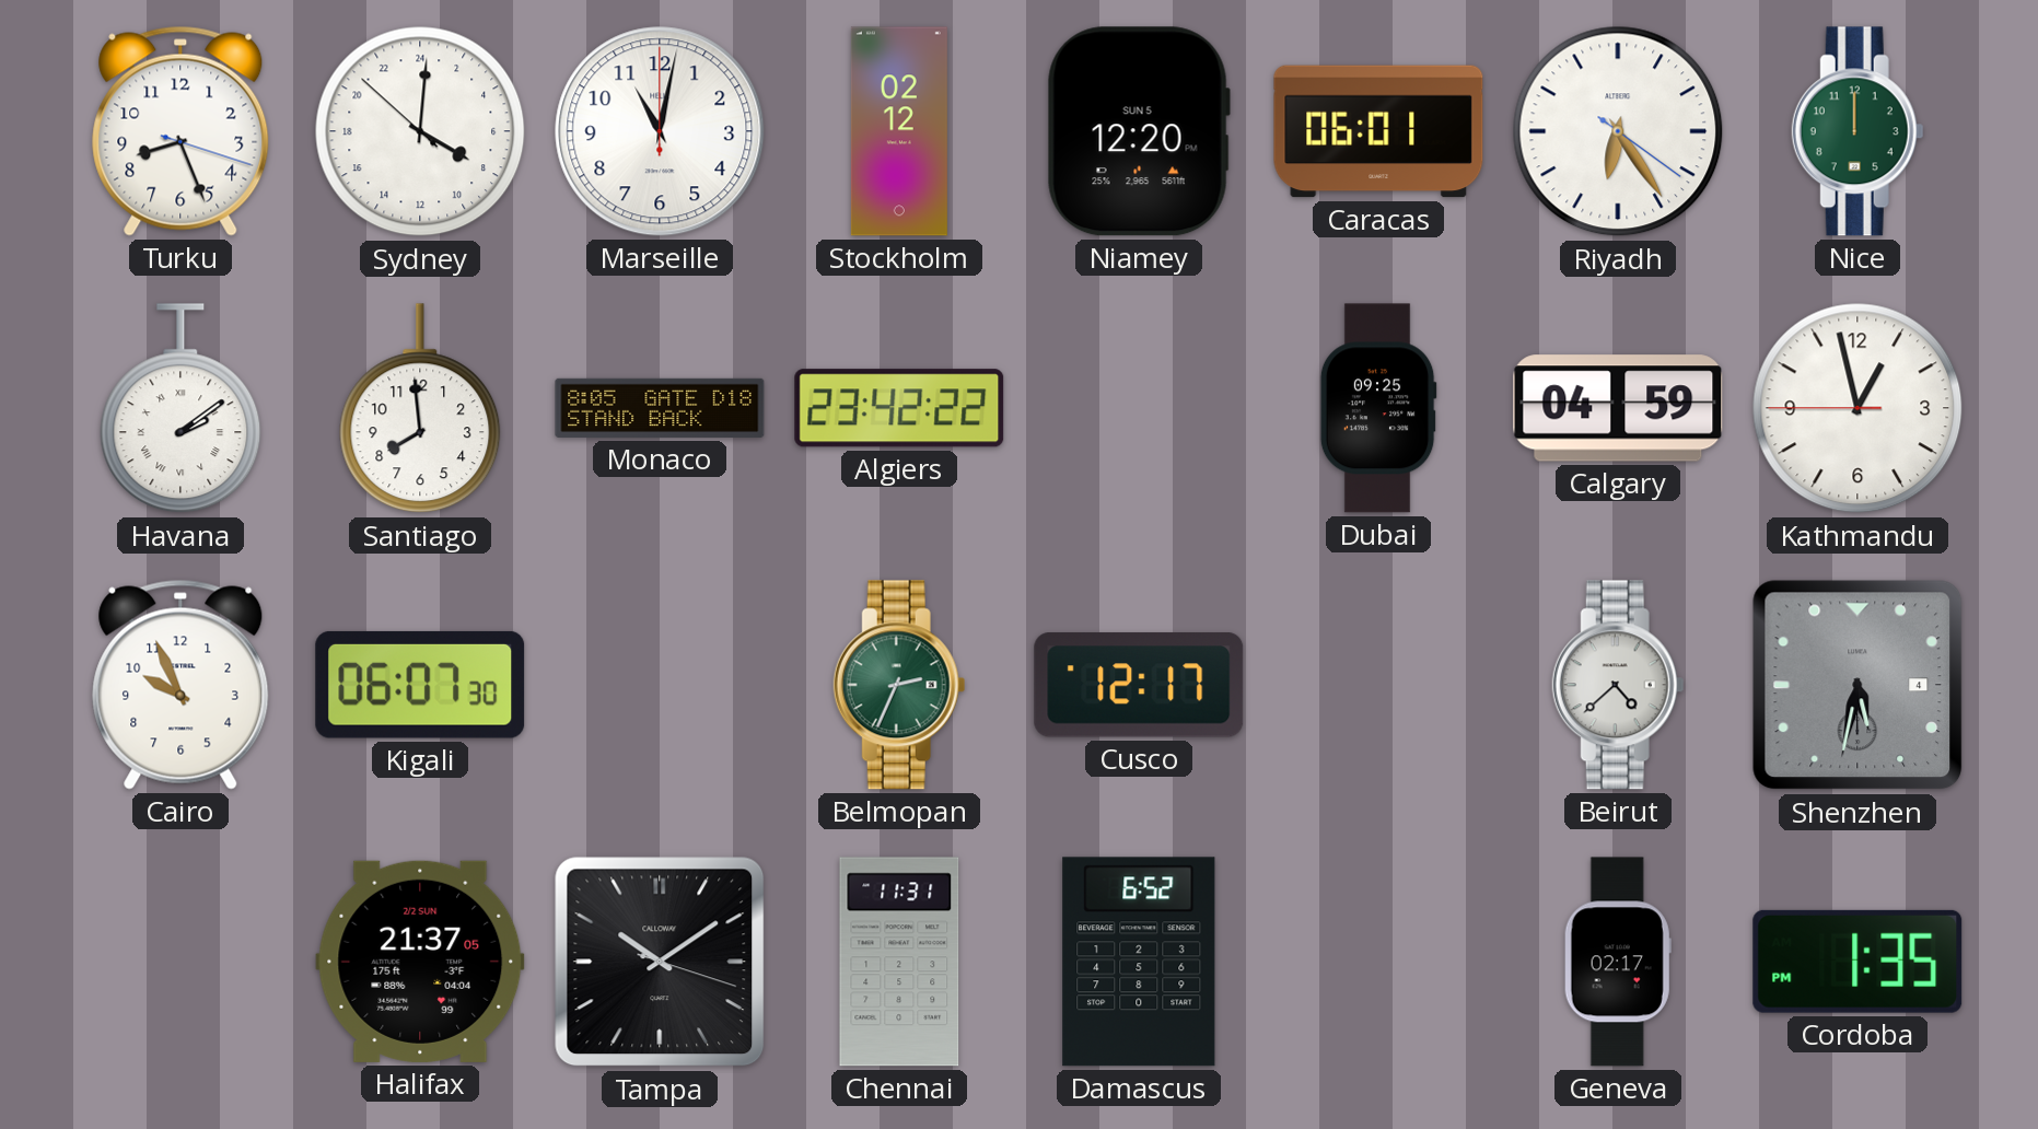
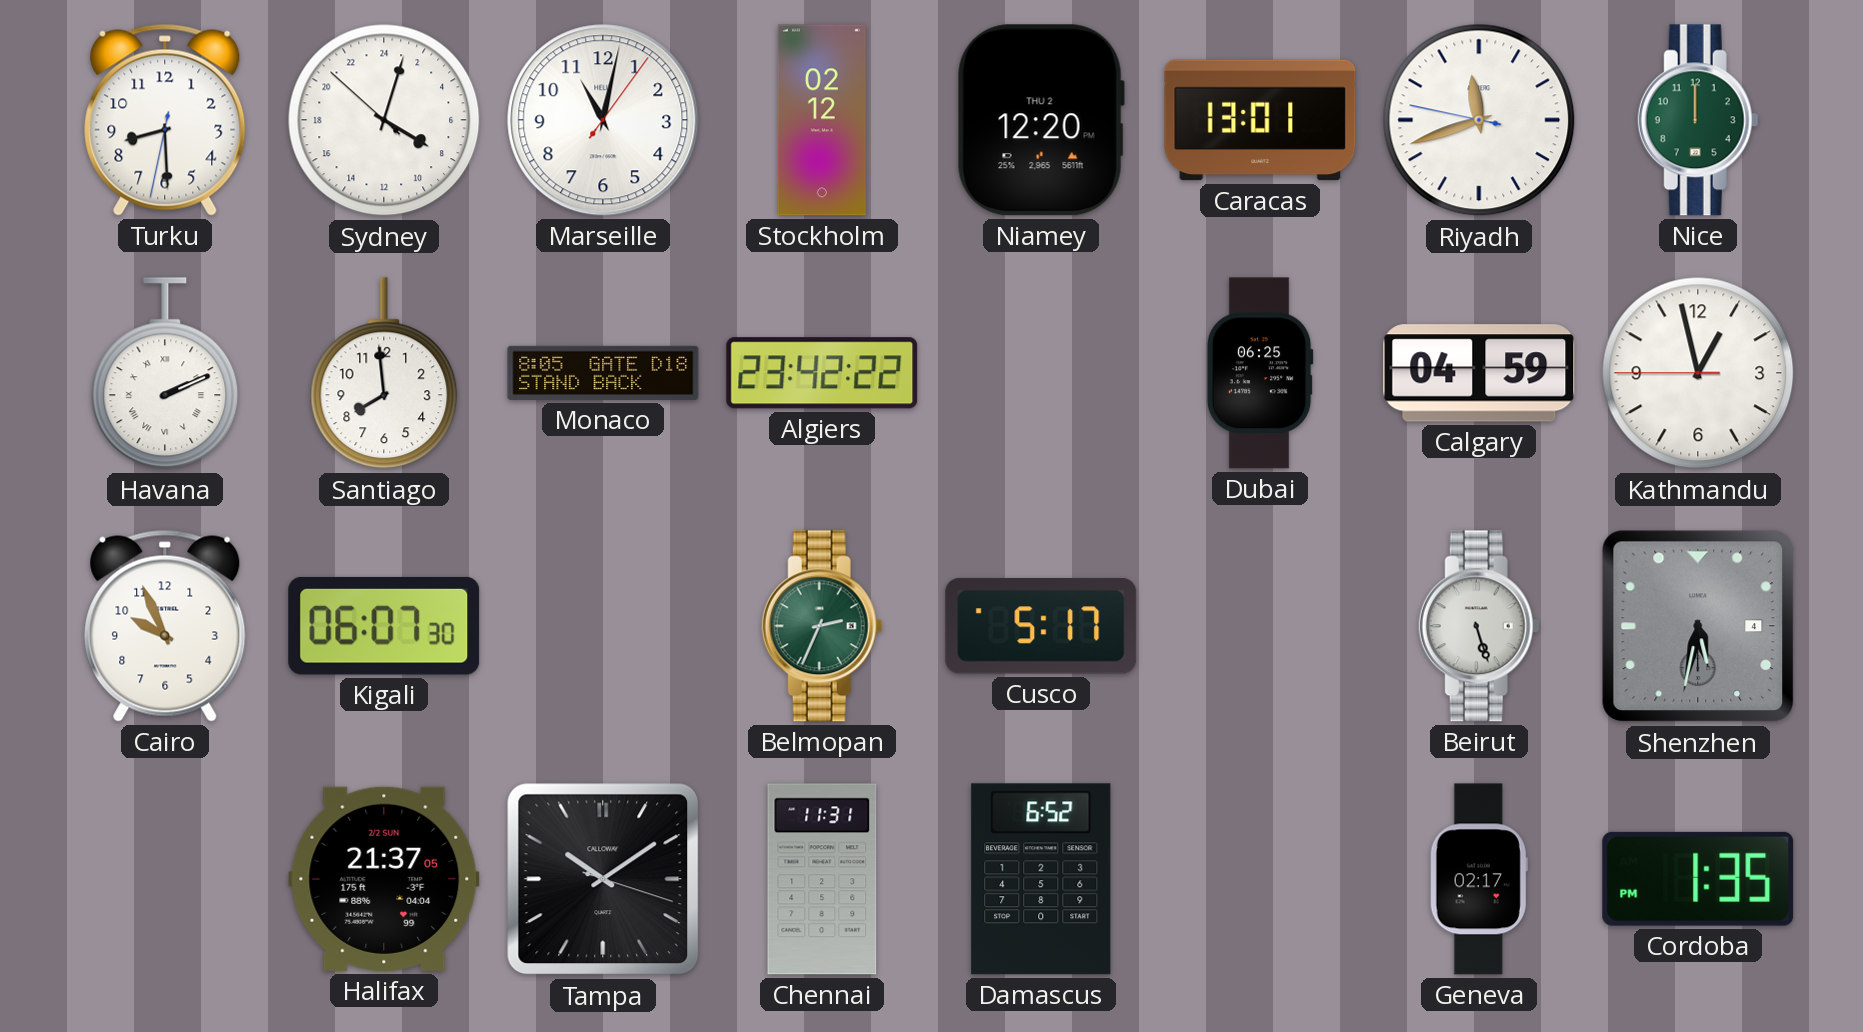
Turku: 8:26 -> 8:29 (165, 120)
Sydney: 8:00 -> 8:02 (384, 120)
Marseille: 11:02:00 -> 11:02:06 (603, 120)
Niamey date: SUN 5 -> THU 2 (1041, 120)
Caracas: 06:01 -> 13:01 (1260, 120)
Riyadh: 6:24 -> 11:41 (1479, 120)
Havana: 2:09 -> 2:11 (165, 374)
Dubai: 09:25 -> 06:25 (1260, 373)
Cusco: 12:17 -> 5:17 (1041, 627)
Beirut: 4:38 -> 5:27 (1479, 626)
